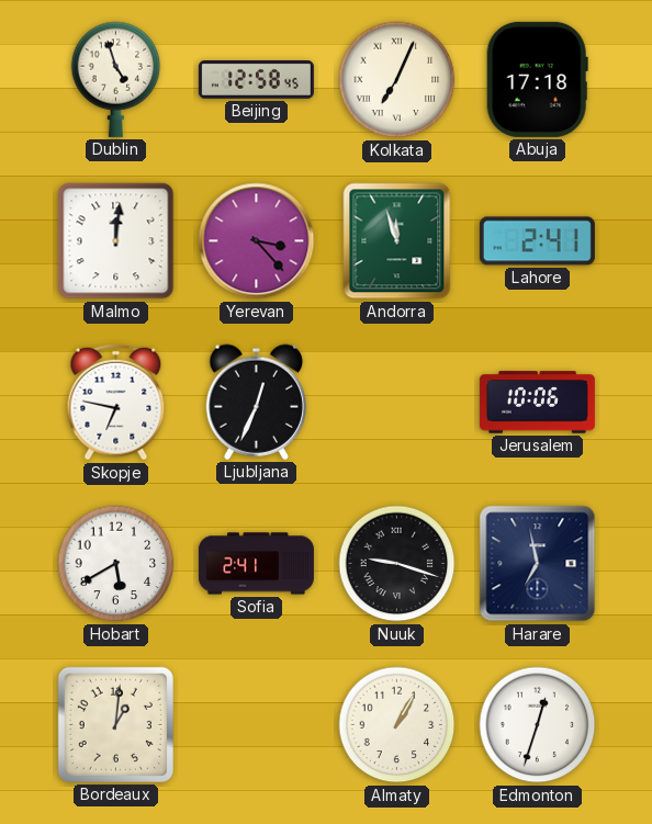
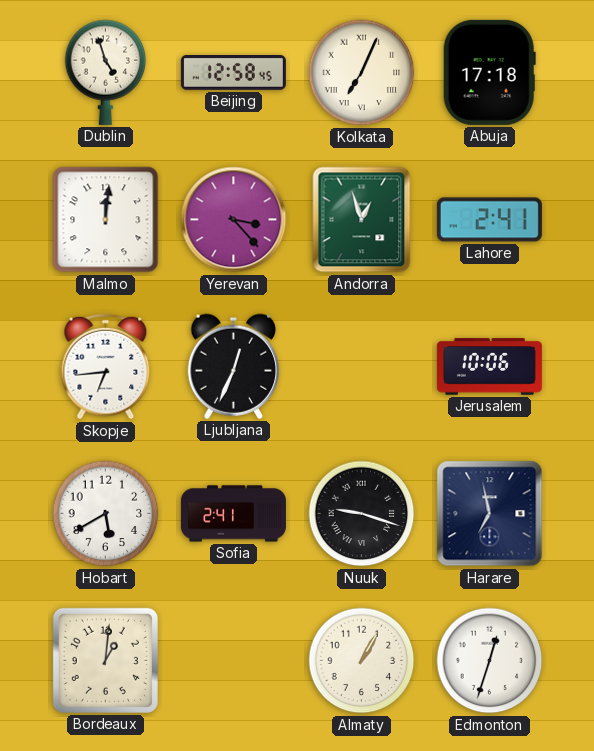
Andorra: 11:57 -> 12:57 (362, 220)
Skopje: 6:47 -> 6:44 (106, 367)
